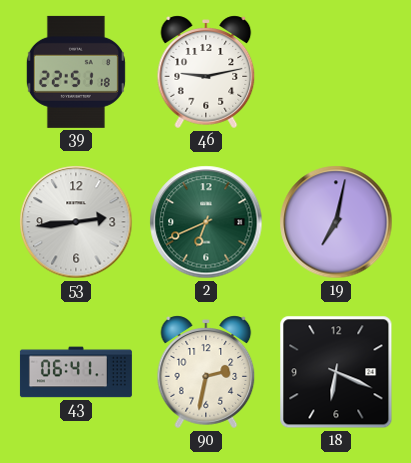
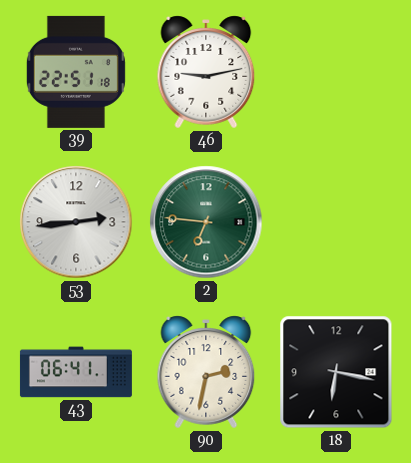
2: 6:41 -> 6:46 (206, 222)
19: 7:02 -> none (336, 222)
18: 6:19 -> 6:17 (336, 372)
